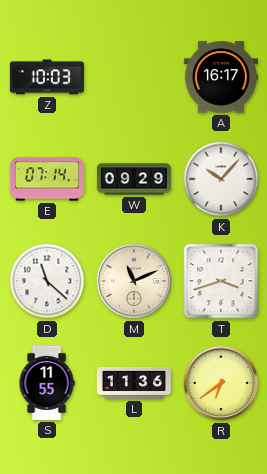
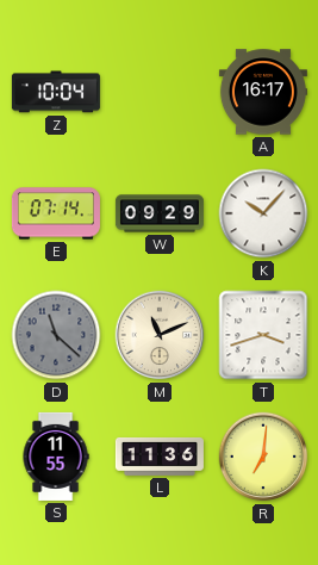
Z: 10:03 -> 10:04 (56, 92)
D dial: white -> grey (56, 335)
R: 6:39 -> 7:01 (263, 457)
